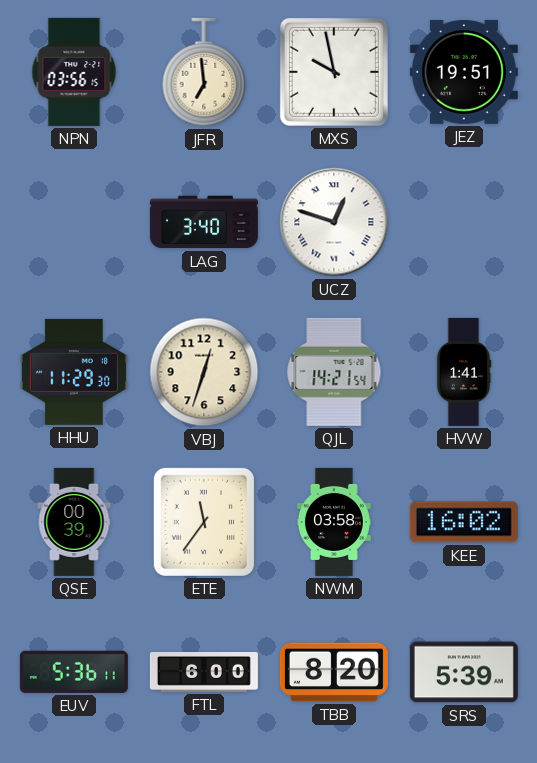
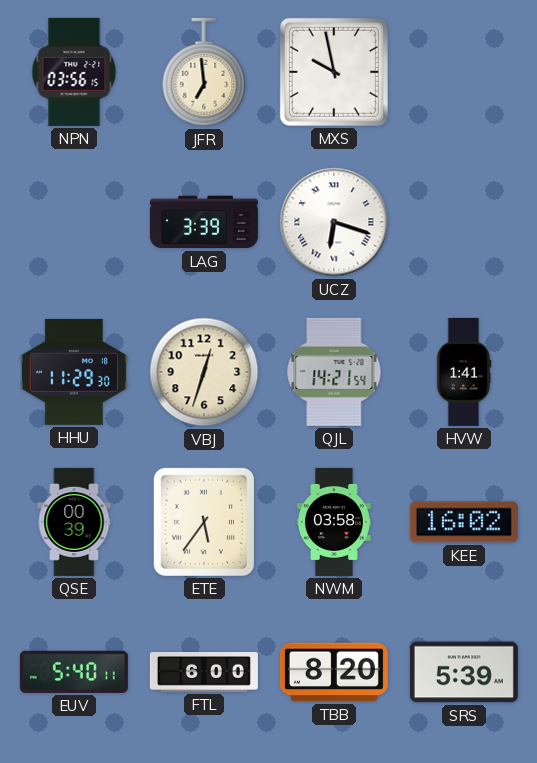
JEZ: 19:51 -> none (464, 72)
LAG: 3:40 -> 3:39 (204, 222)
UCZ: 12:48 -> 6:18 (334, 222)
ETE: 11:36 -> 5:36 (204, 522)
EUV: 5:36 -> 5:40 (74, 672)
